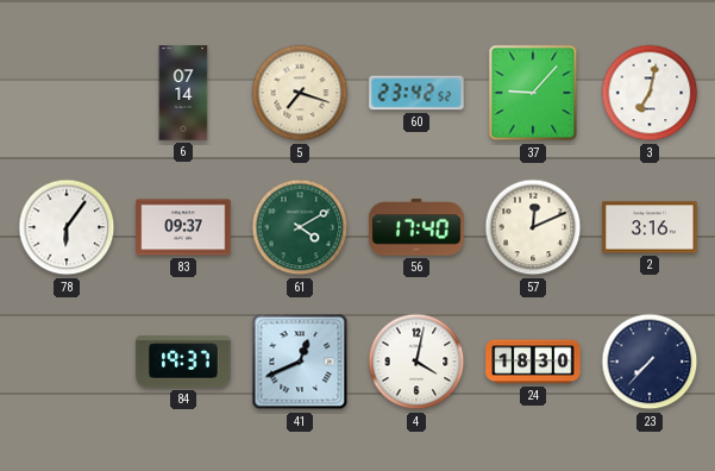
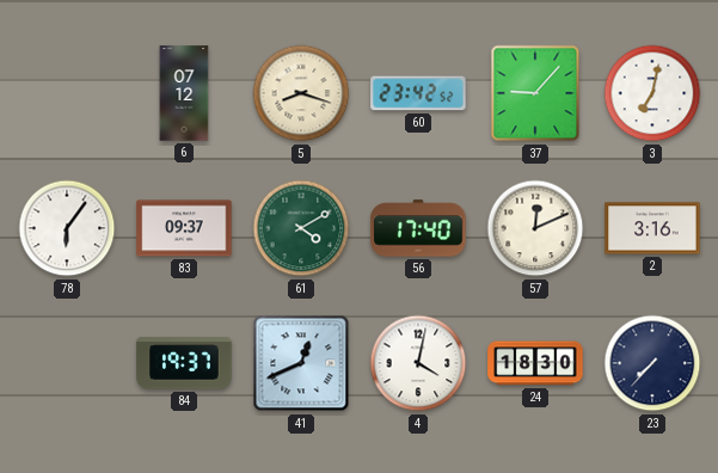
6: 07:14 -> 07:12 (184, 93)
5: 7:18 -> 8:18 (301, 93)
